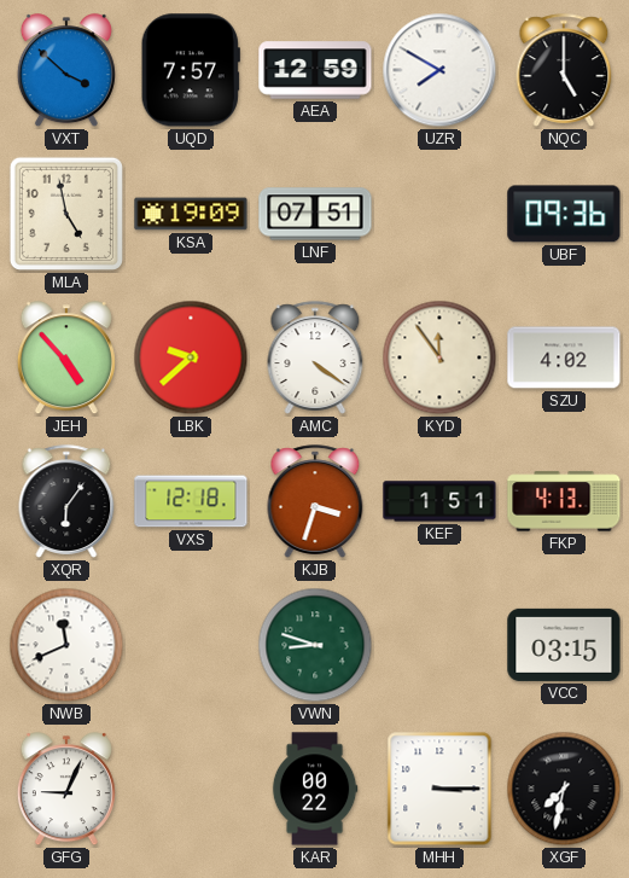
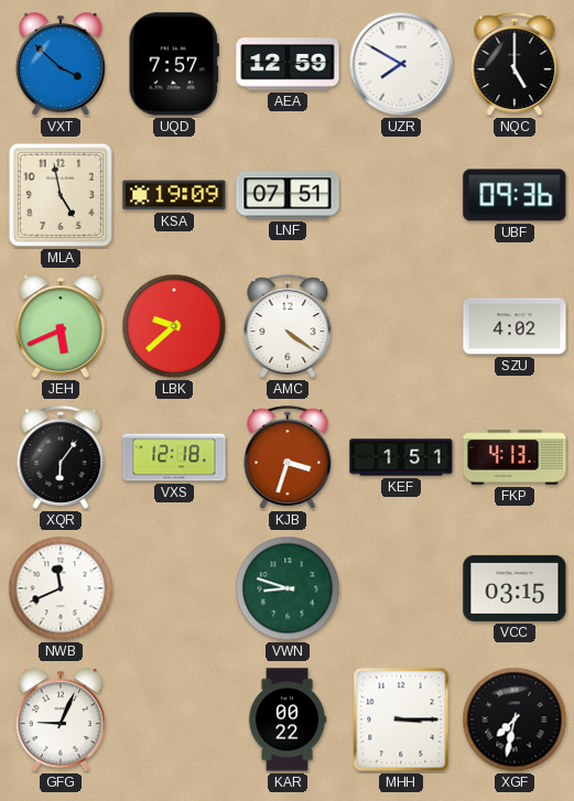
JEH: 4:53 -> 5:41 (61, 327)
KYD: 11:54 -> none (439, 357)
